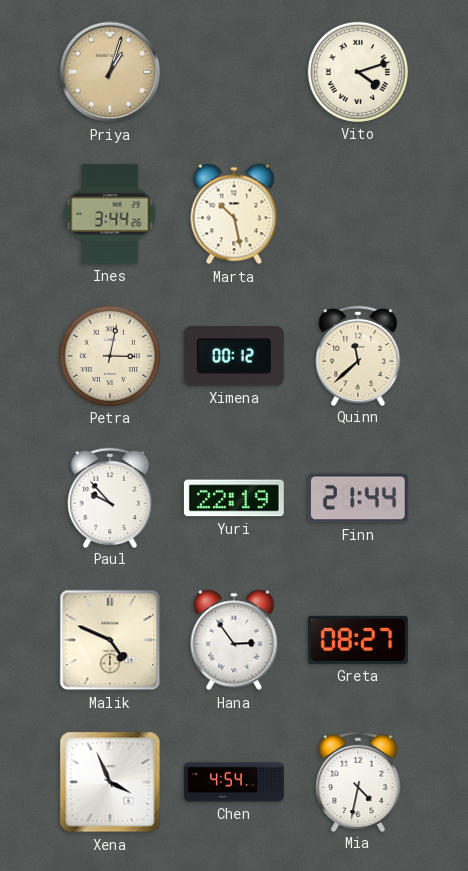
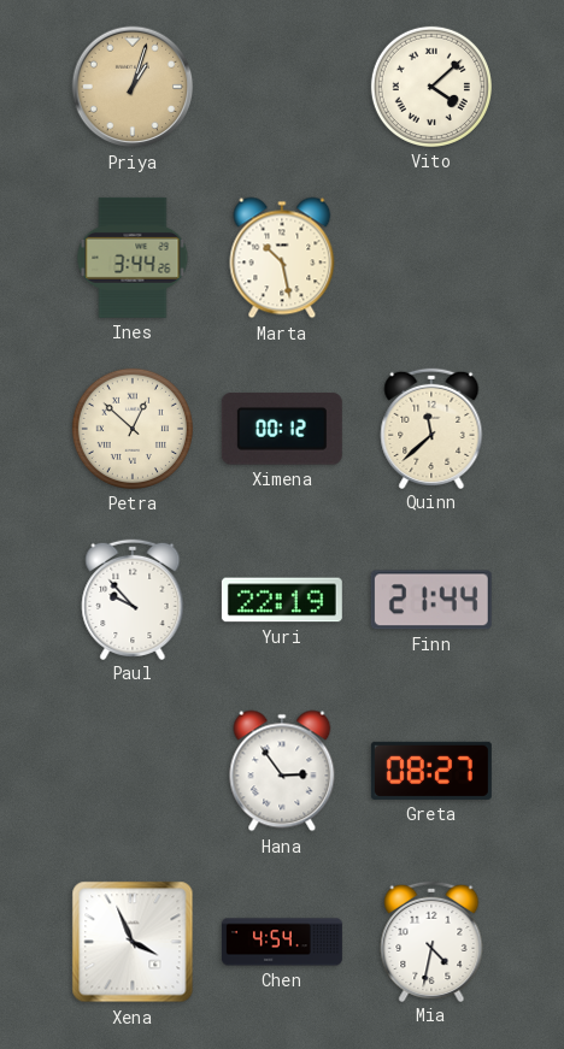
Vito: 4:12 -> 4:08 (431, 87)
Petra: 3:02 -> 12:52 (133, 429)
Malik: 4:49 -> none (110, 640)
